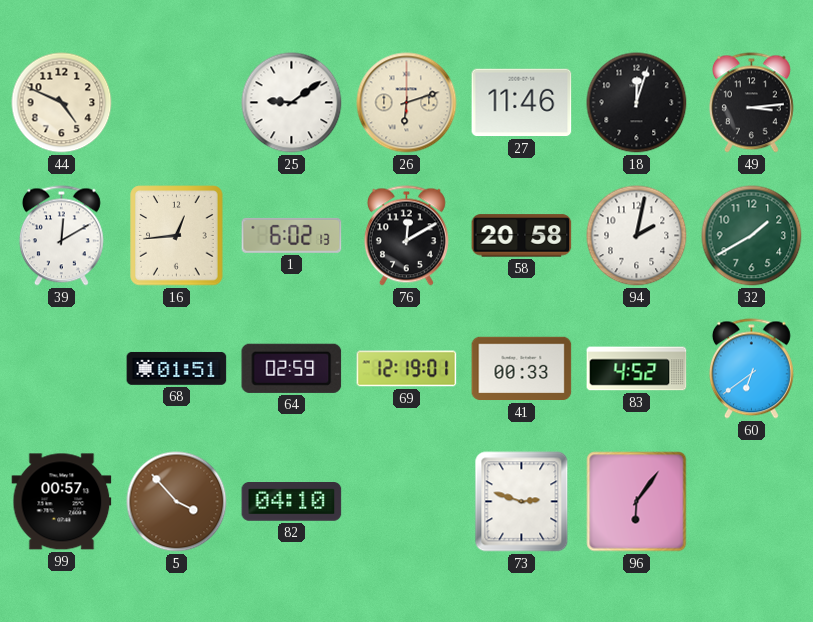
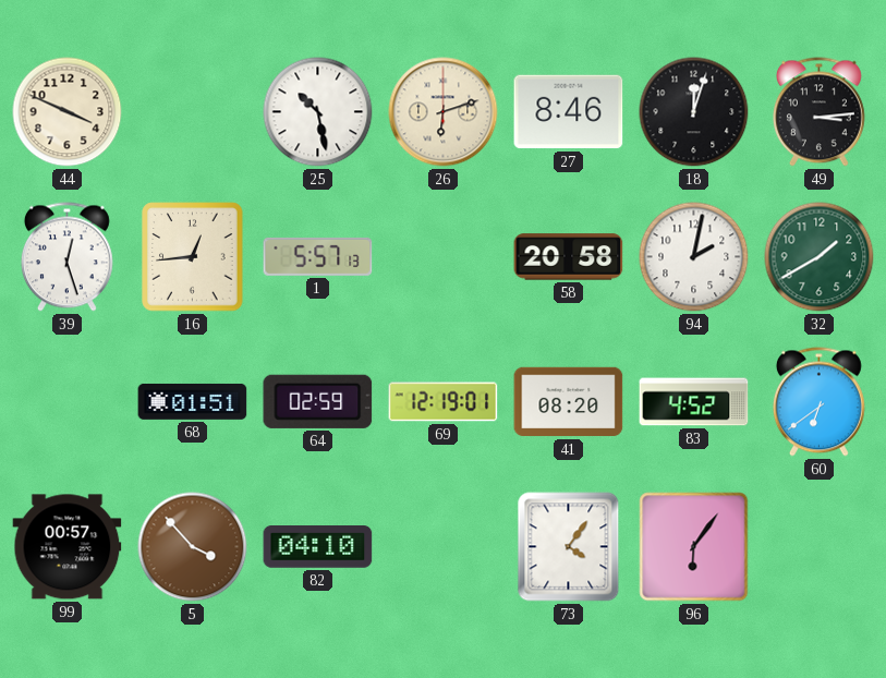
44: 4:49 -> 3:49 (68, 112)
25: 9:09 -> 10:28 (318, 112)
27: 11:46 -> 8:46 (569, 112)
39: 12:10 -> 12:27 (66, 257)
1: 6:02 -> 5:57 (318, 256)
76: 12:10 -> none (406, 236)
41: 00:33 -> 08:20 (569, 402)
73: 2:48 -> 4:06 (569, 547)
